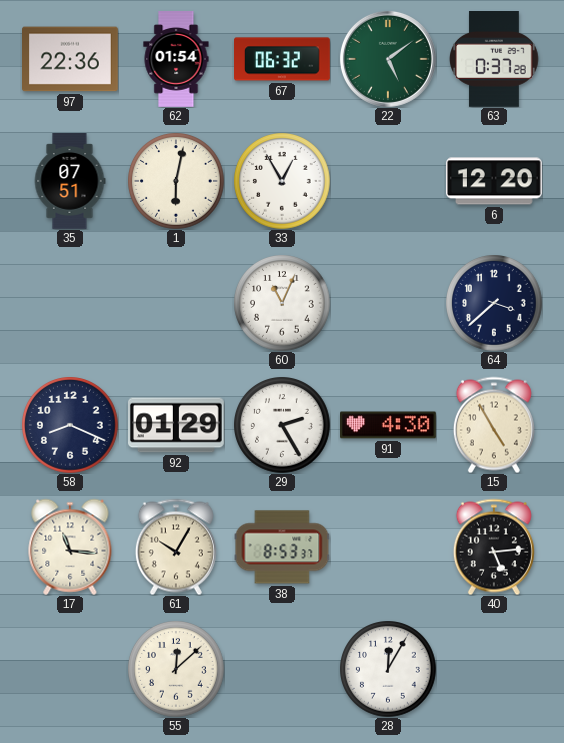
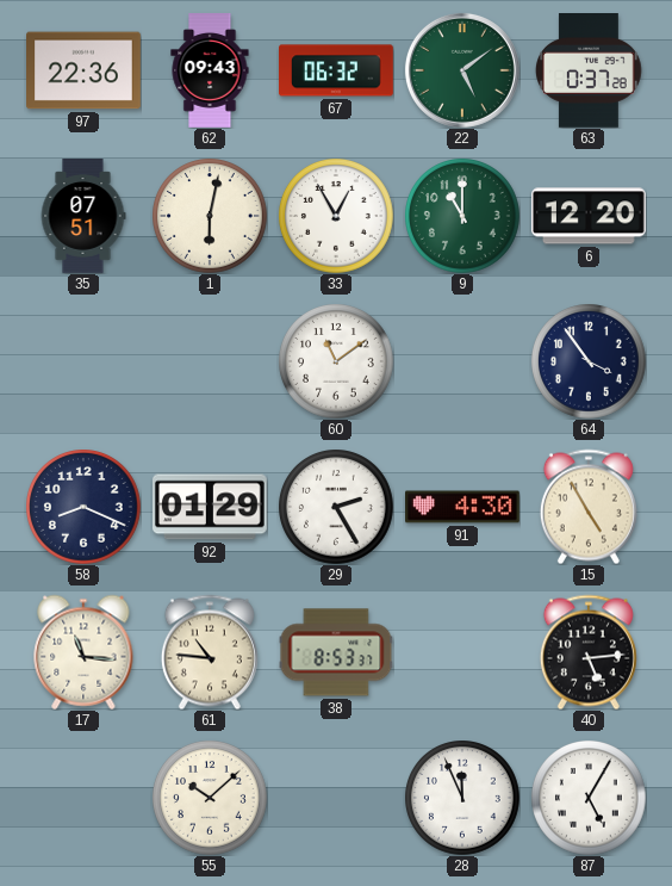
62: 01:54 -> 09:43 (210, 70)
9: none -> 11:00 (462, 216)
60: 11:04 -> 11:09 (336, 361)
64: 3:38 -> 3:54 (589, 361)
61: 10:05 -> 10:46 (210, 652)
55: 12:08 -> 10:08 (210, 798)
28: 12:05 -> 11:56 (462, 798)
87: none -> 5:05 (589, 798)
